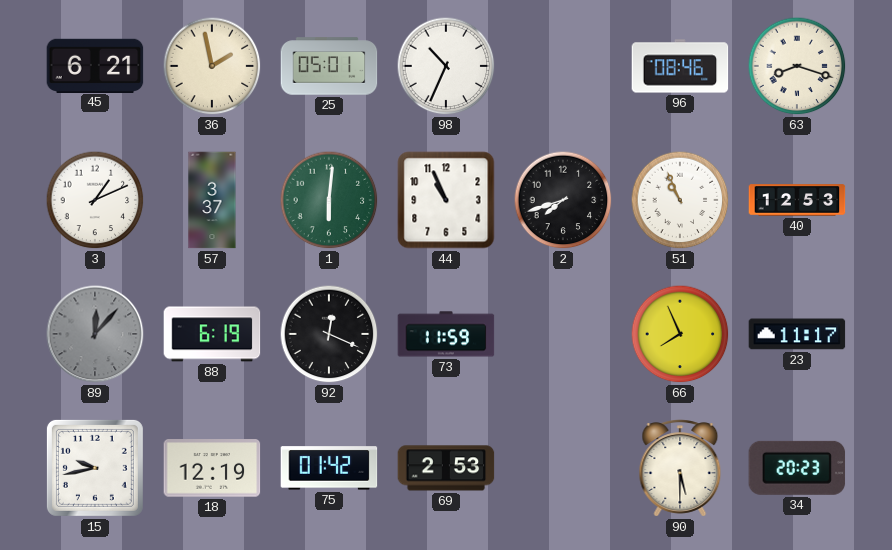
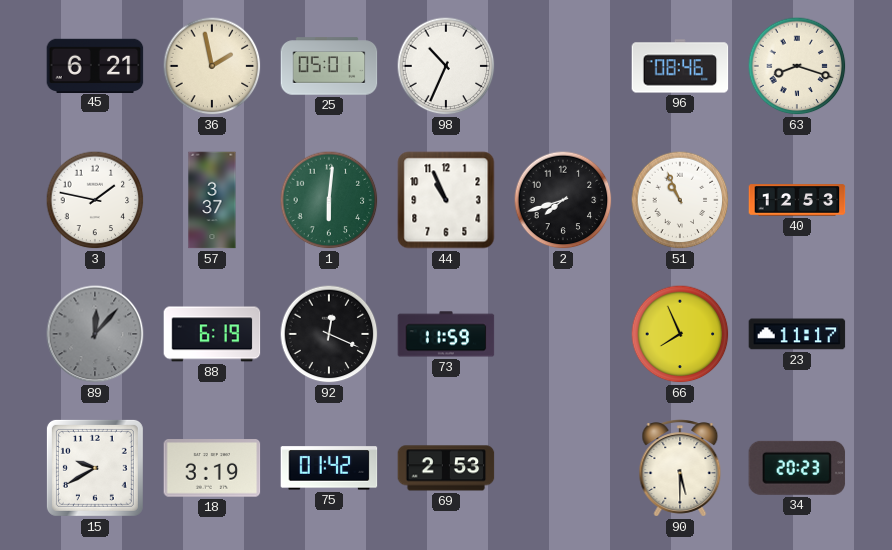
3: 1:11 -> 1:47 (95, 200)
15: 9:43 -> 9:40 (95, 468)
18: 12:19 -> 3:19 (212, 468)
